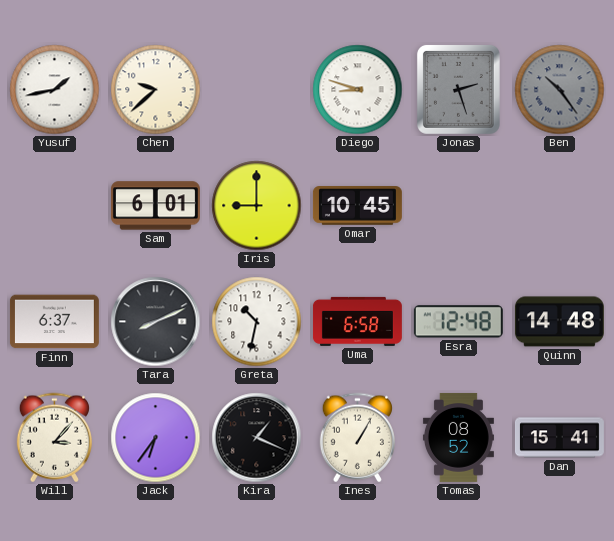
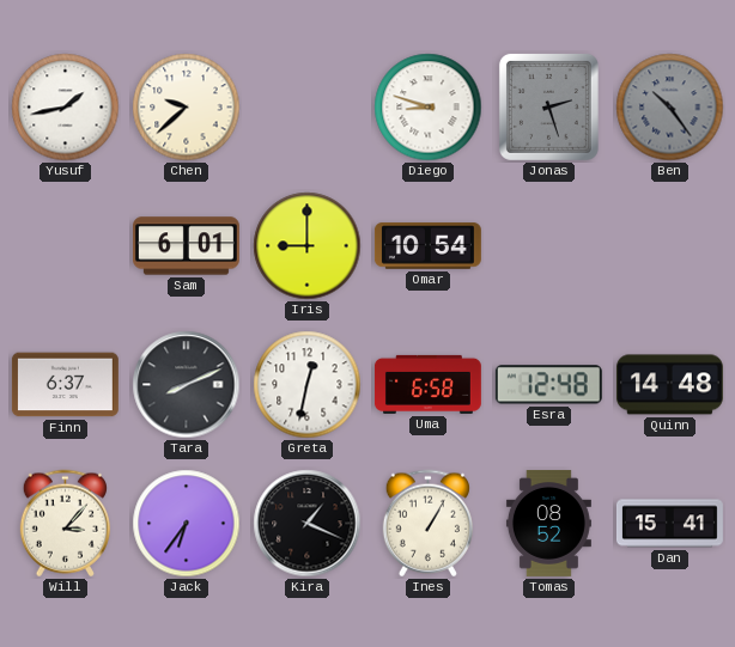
Omar: 10:45 -> 10:54 (427, 246)
Greta: 10:32 -> 12:32 (308, 385)
